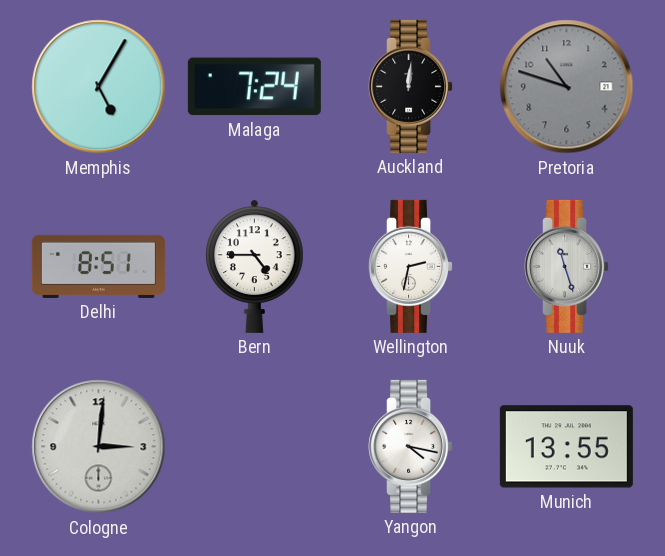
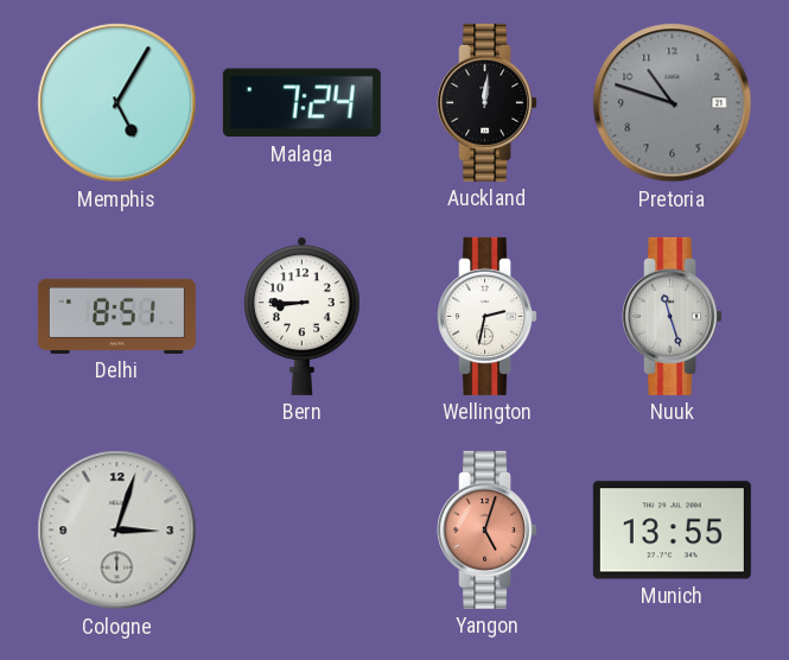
Bern: 4:45 -> 8:45 (303, 316)
Cologne: 3:01 -> 3:03 (117, 531)
Yangon: 4:17 -> 5:03 (488, 529)
Yangon dial: white -> salmon (488, 529)
